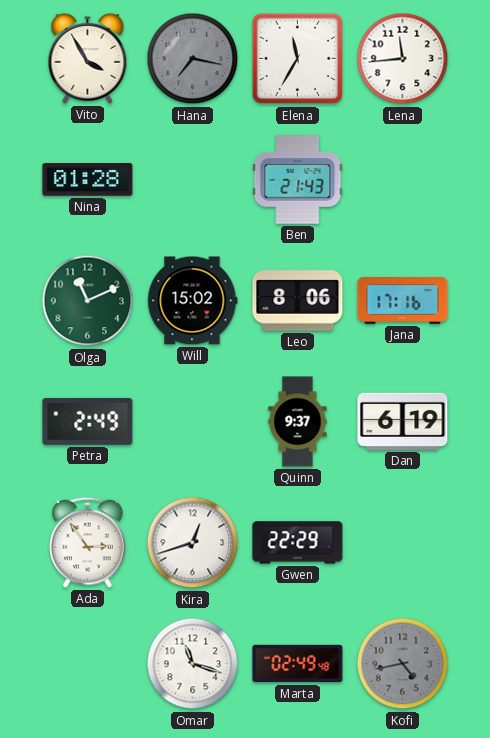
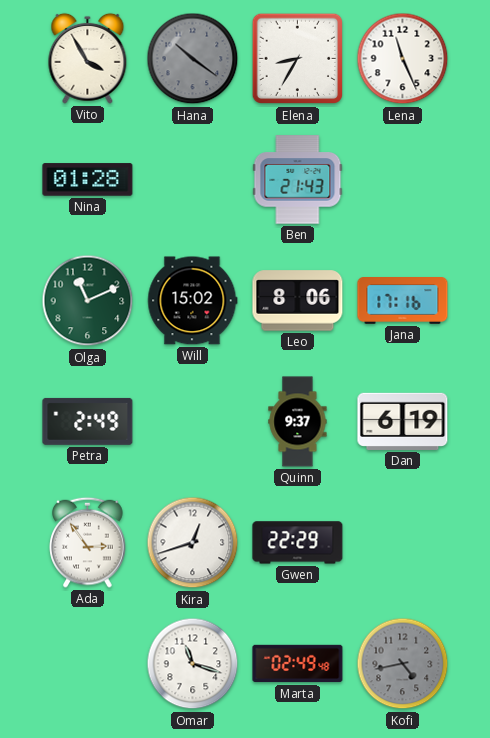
Hana: 7:17 -> 10:21 (193, 59)
Elena: 11:35 -> 8:35 (298, 59)
Lena: 11:44 -> 11:26 (403, 59)
